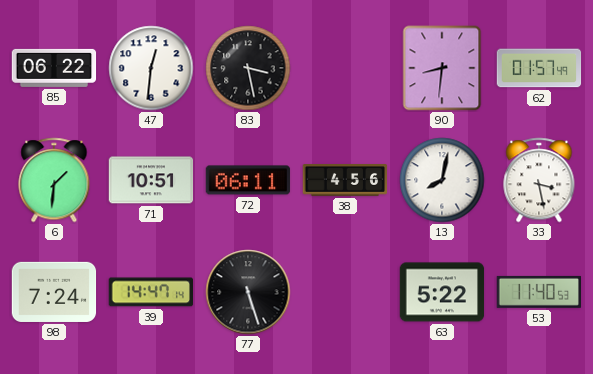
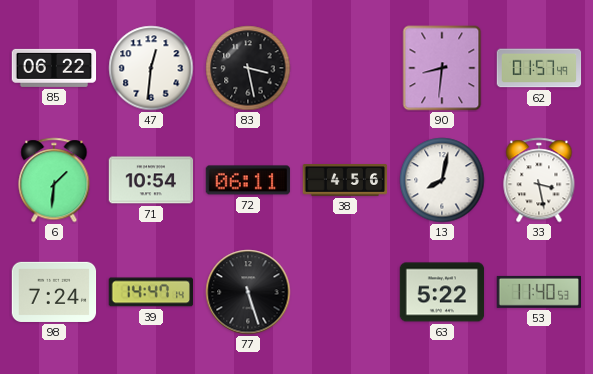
71: 10:51 -> 10:54 (151, 180)
